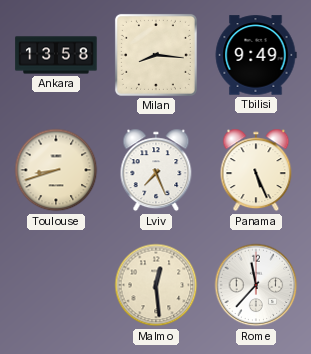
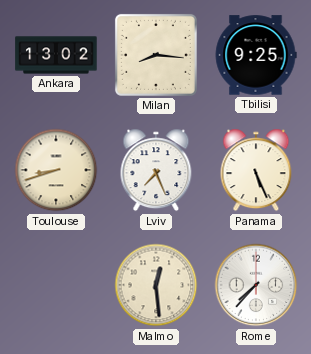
Ankara: 13:58 -> 13:02 (56, 55)
Tbilisi: 9:49 -> 9:25 (256, 55)
Rome: 11:37 -> 7:37 (256, 285)
